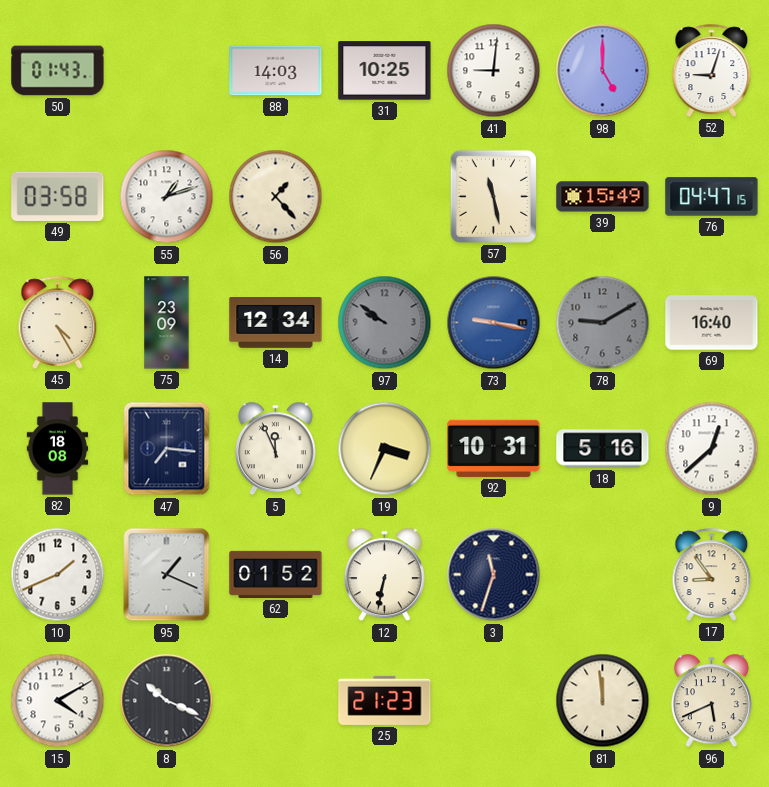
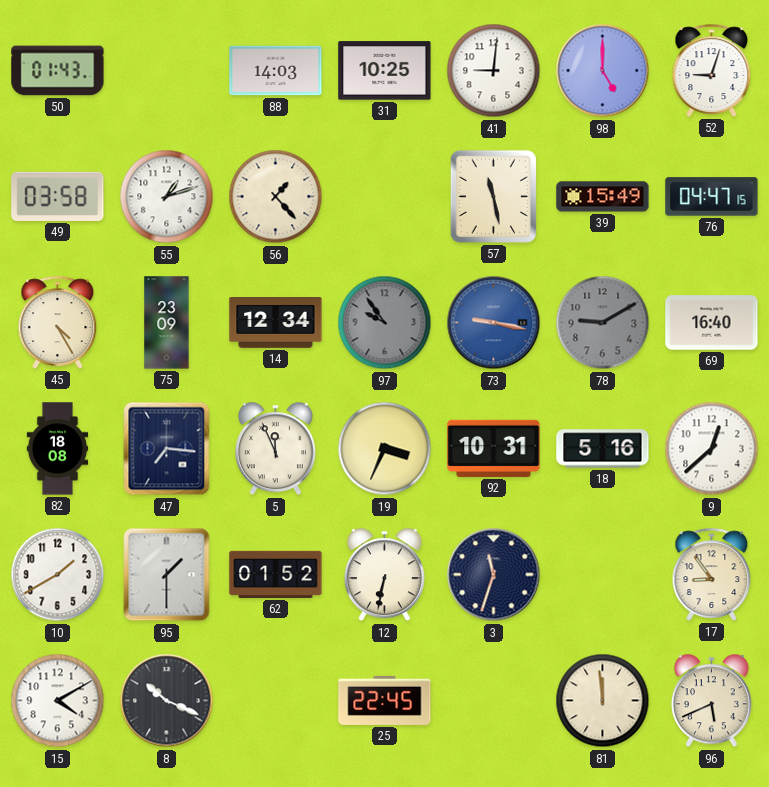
97: 9:51 -> 9:54 (385, 323)
10: 1:41 -> 1:40 (58, 575)
95: 1:19 -> 1:30 (167, 575)
25: 21:23 -> 22:45 (385, 700)
